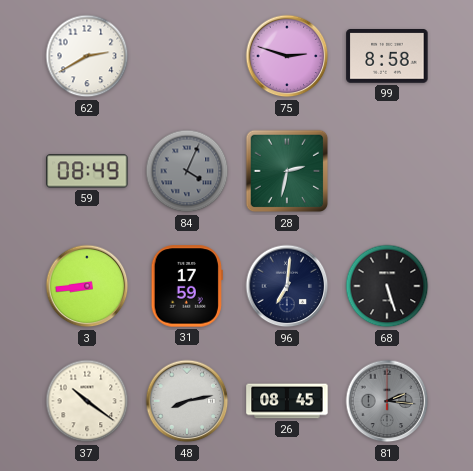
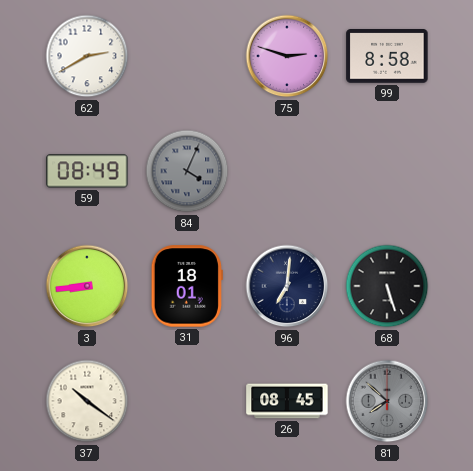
28: 2:32 -> none (287, 171)
31: 17:59 -> 18:01 (187, 286)
48: 8:13 -> none (187, 401)
81: 2:16 -> 7:52 (387, 401)
